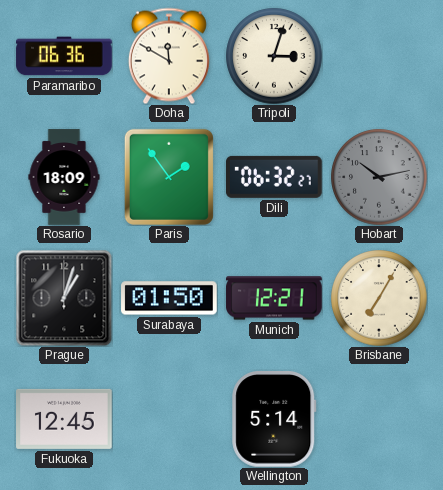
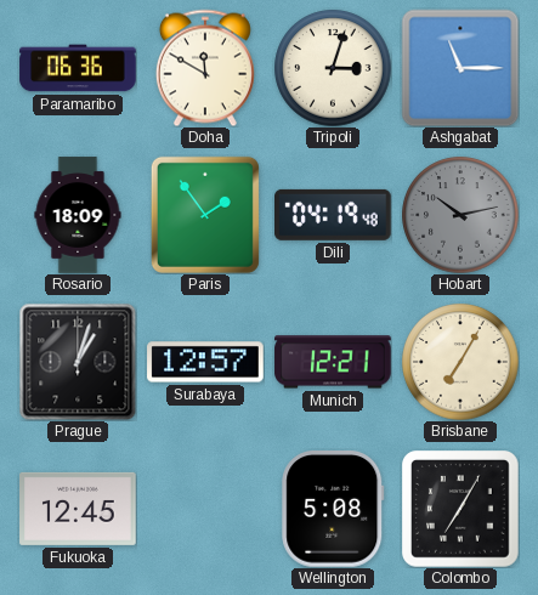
Ashgabat: none -> 11:15 (460, 68)
Dili: 06:32 -> 04:19 (334, 215)
Surabaya: 01:50 -> 12:57 (205, 362)
Wellington: 5:14 -> 5:08 (333, 510)
Colombo: none -> 7:05 (461, 510)
